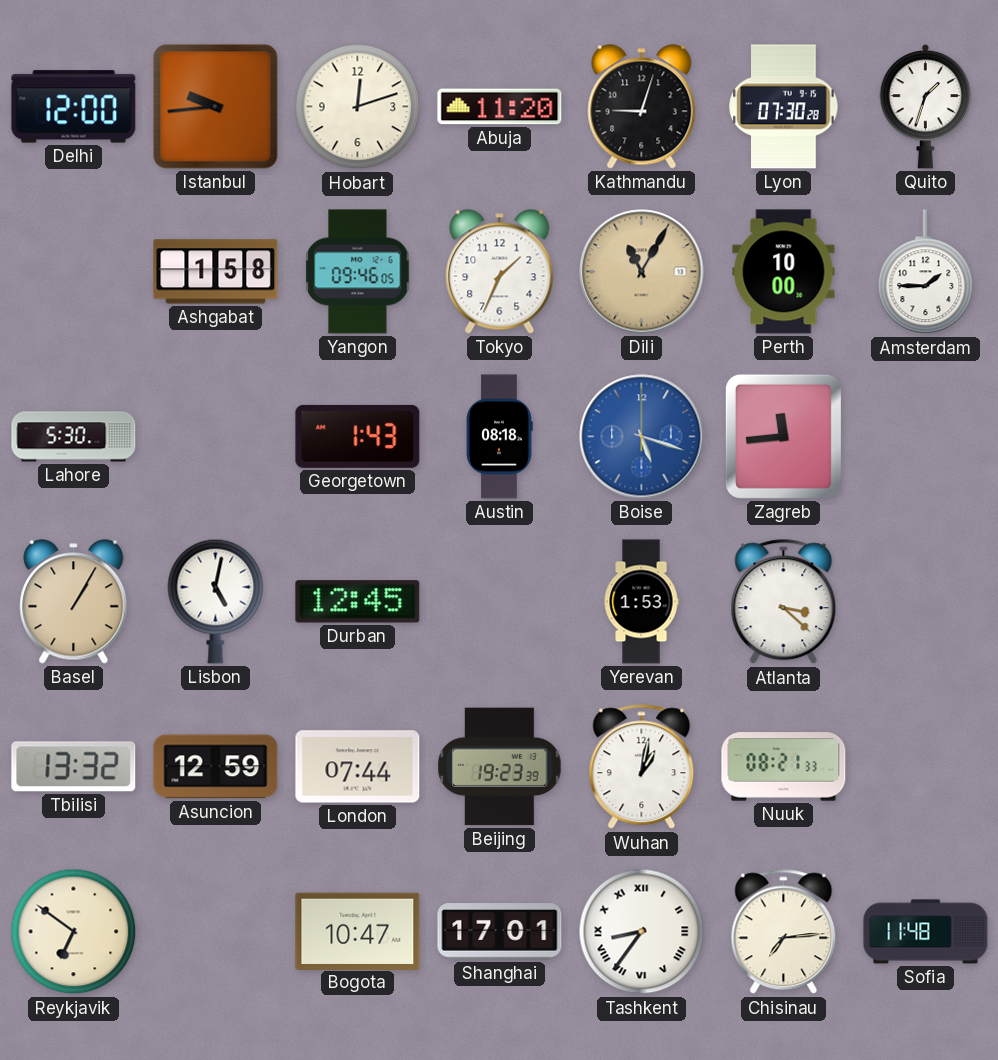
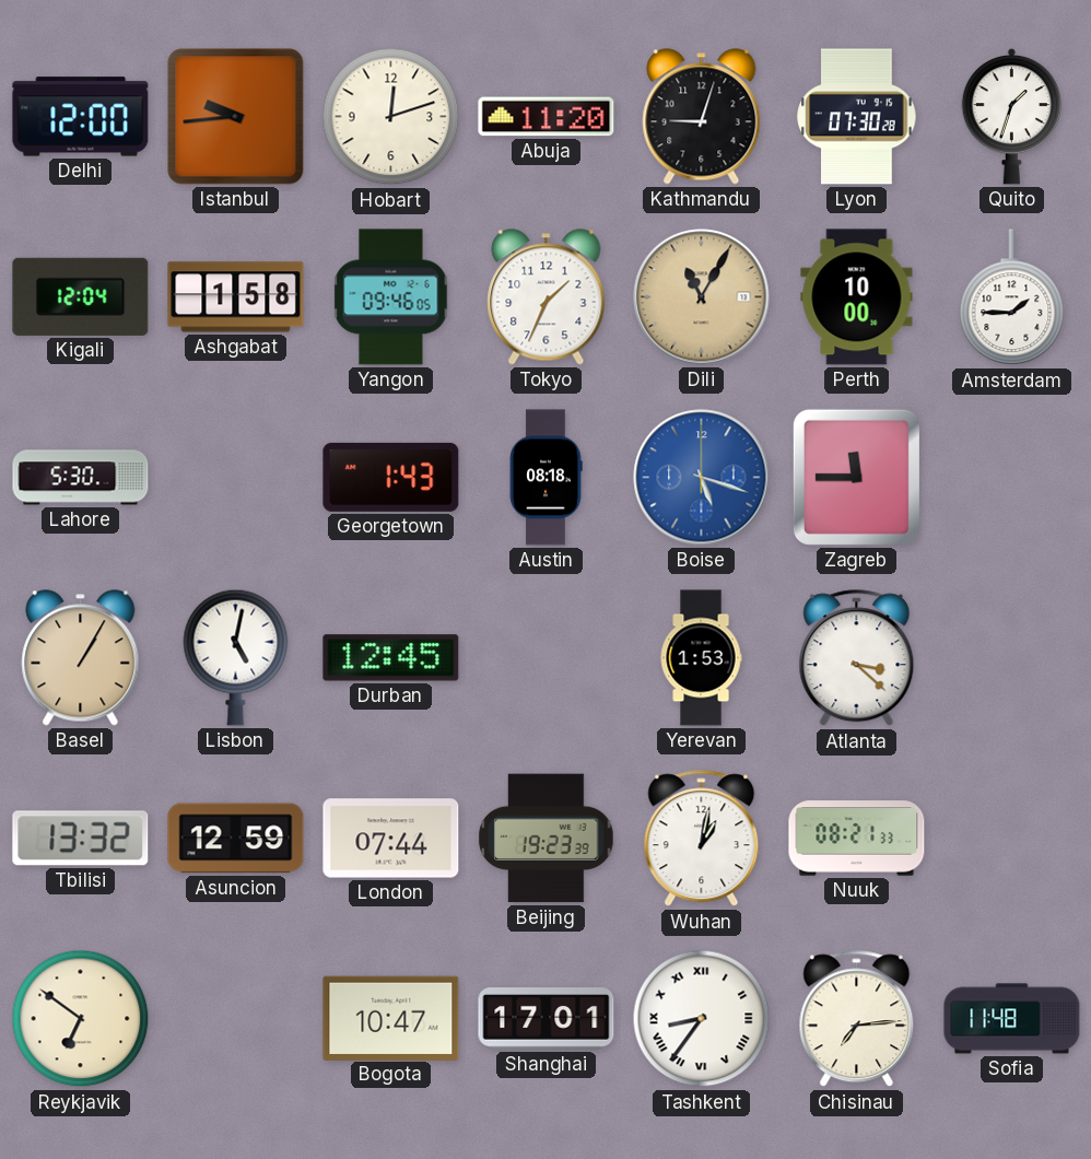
Kigali: none -> 12:04 (81, 296)
Zagreb: 11:44 -> 11:45 (856, 477)
